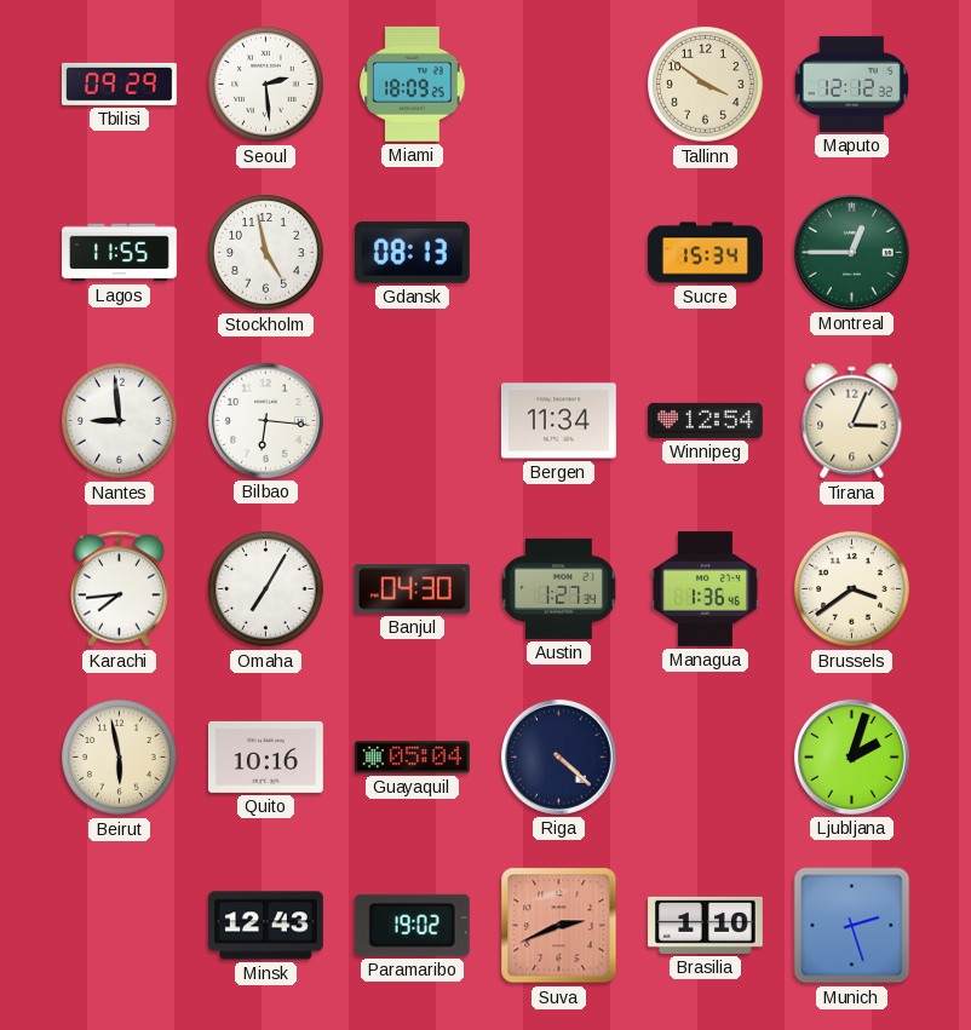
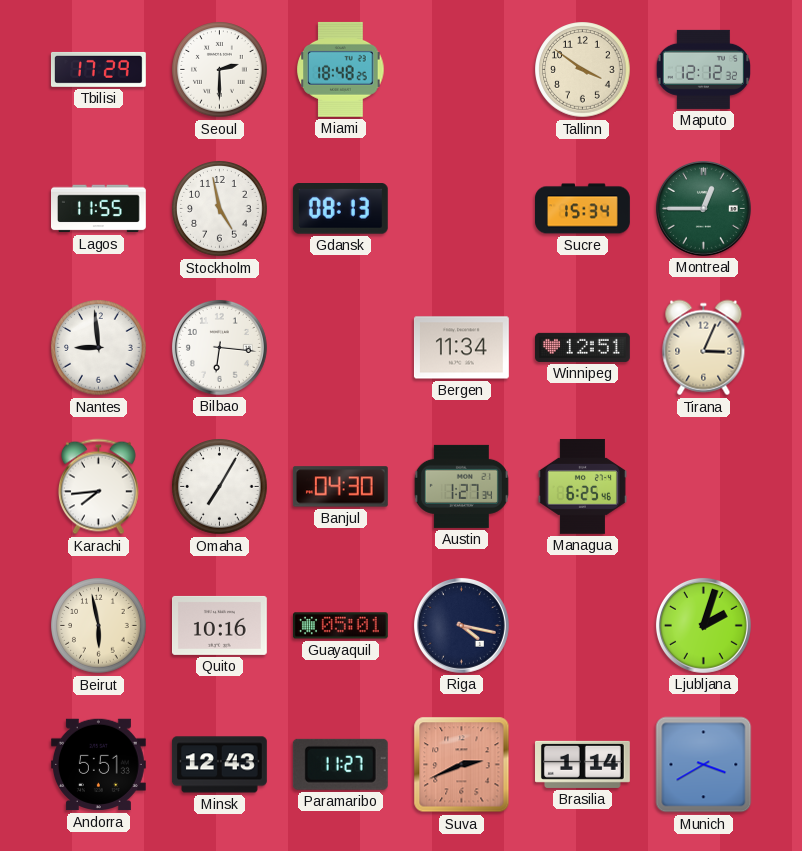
Tbilisi: 09:29 -> 17:29 (98, 69)
Seoul: 2:29 -> 2:30 (220, 70)
Miami: 18:09 -> 18:48 (341, 69)
Winnipeg: 12:54 -> 12:51 (583, 347)
Managua: 1:36 -> 6:25 (582, 487)
Brussels: 3:39 -> none (852, 589)
Guayaquil: 05:04 -> 05:01 (340, 626)
Riga: 4:22 -> 4:17 (461, 625)
Andorra: none -> 5:51 (98, 765)
Paramaribo: 19:02 -> 11:27 (340, 764)
Brasilia: 1:10 -> 1:14 (583, 764)
Munich: 2:27 -> 3:40 (704, 765)
